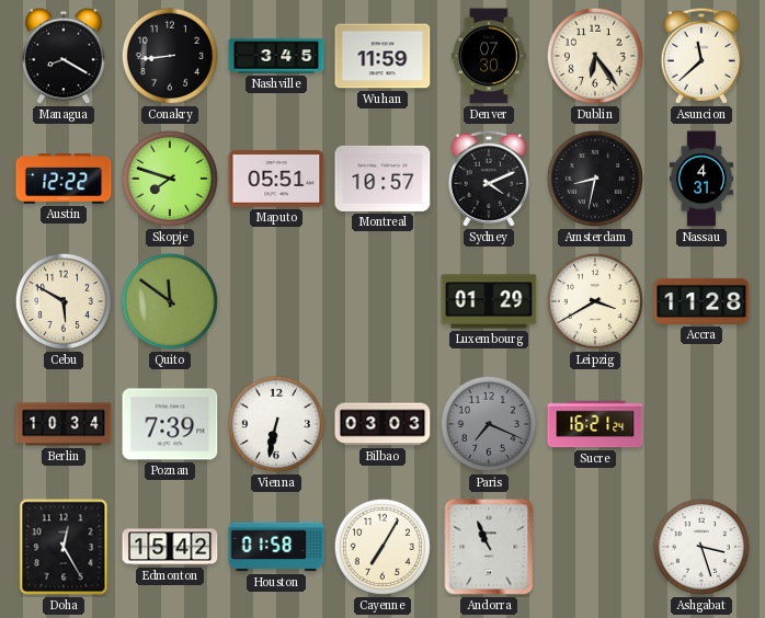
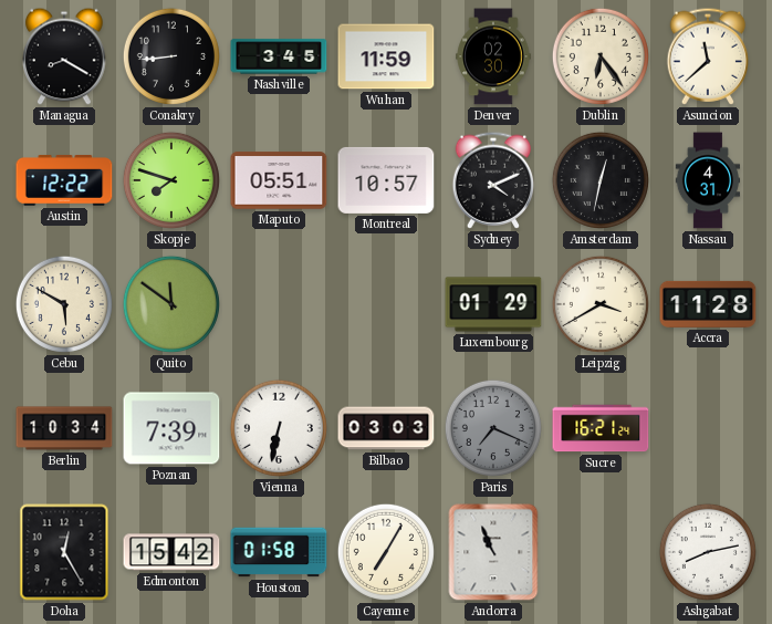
Denver: 07:30 -> 02:30 (493, 56)
Amsterdam: 8:32 -> 12:32 (601, 180)
Ashgabat: 3:27 -> 8:13 (708, 552)
